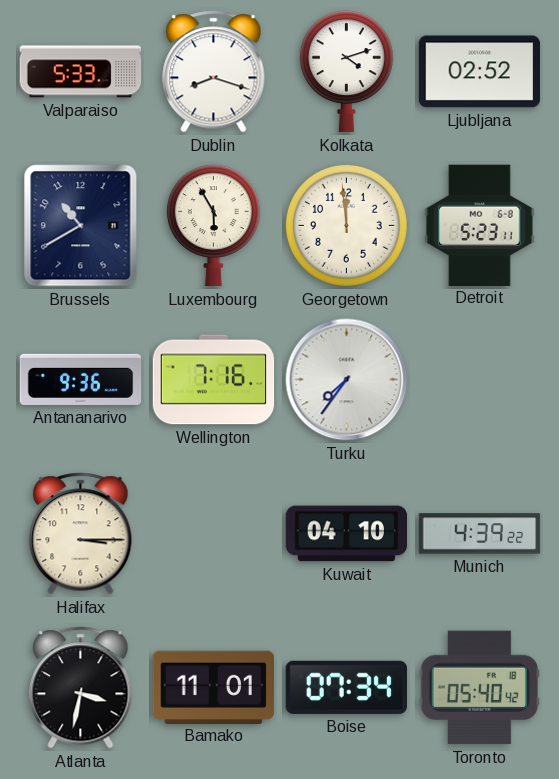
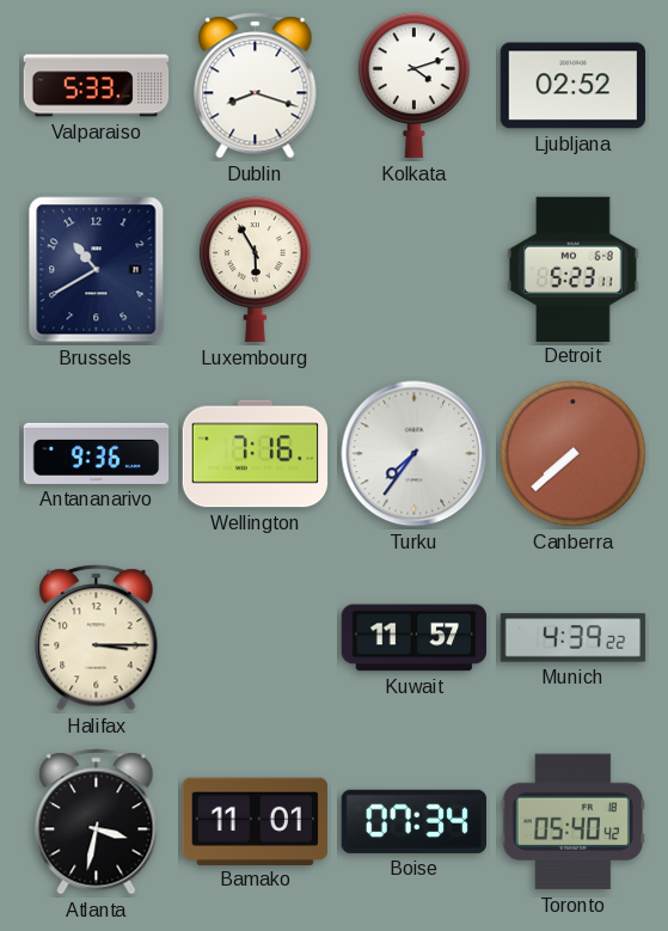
Georgetown: 11:59 -> none (346, 225)
Canberra: none -> 7:38 (572, 453)
Kuwait: 04:10 -> 11:57 (415, 638)
